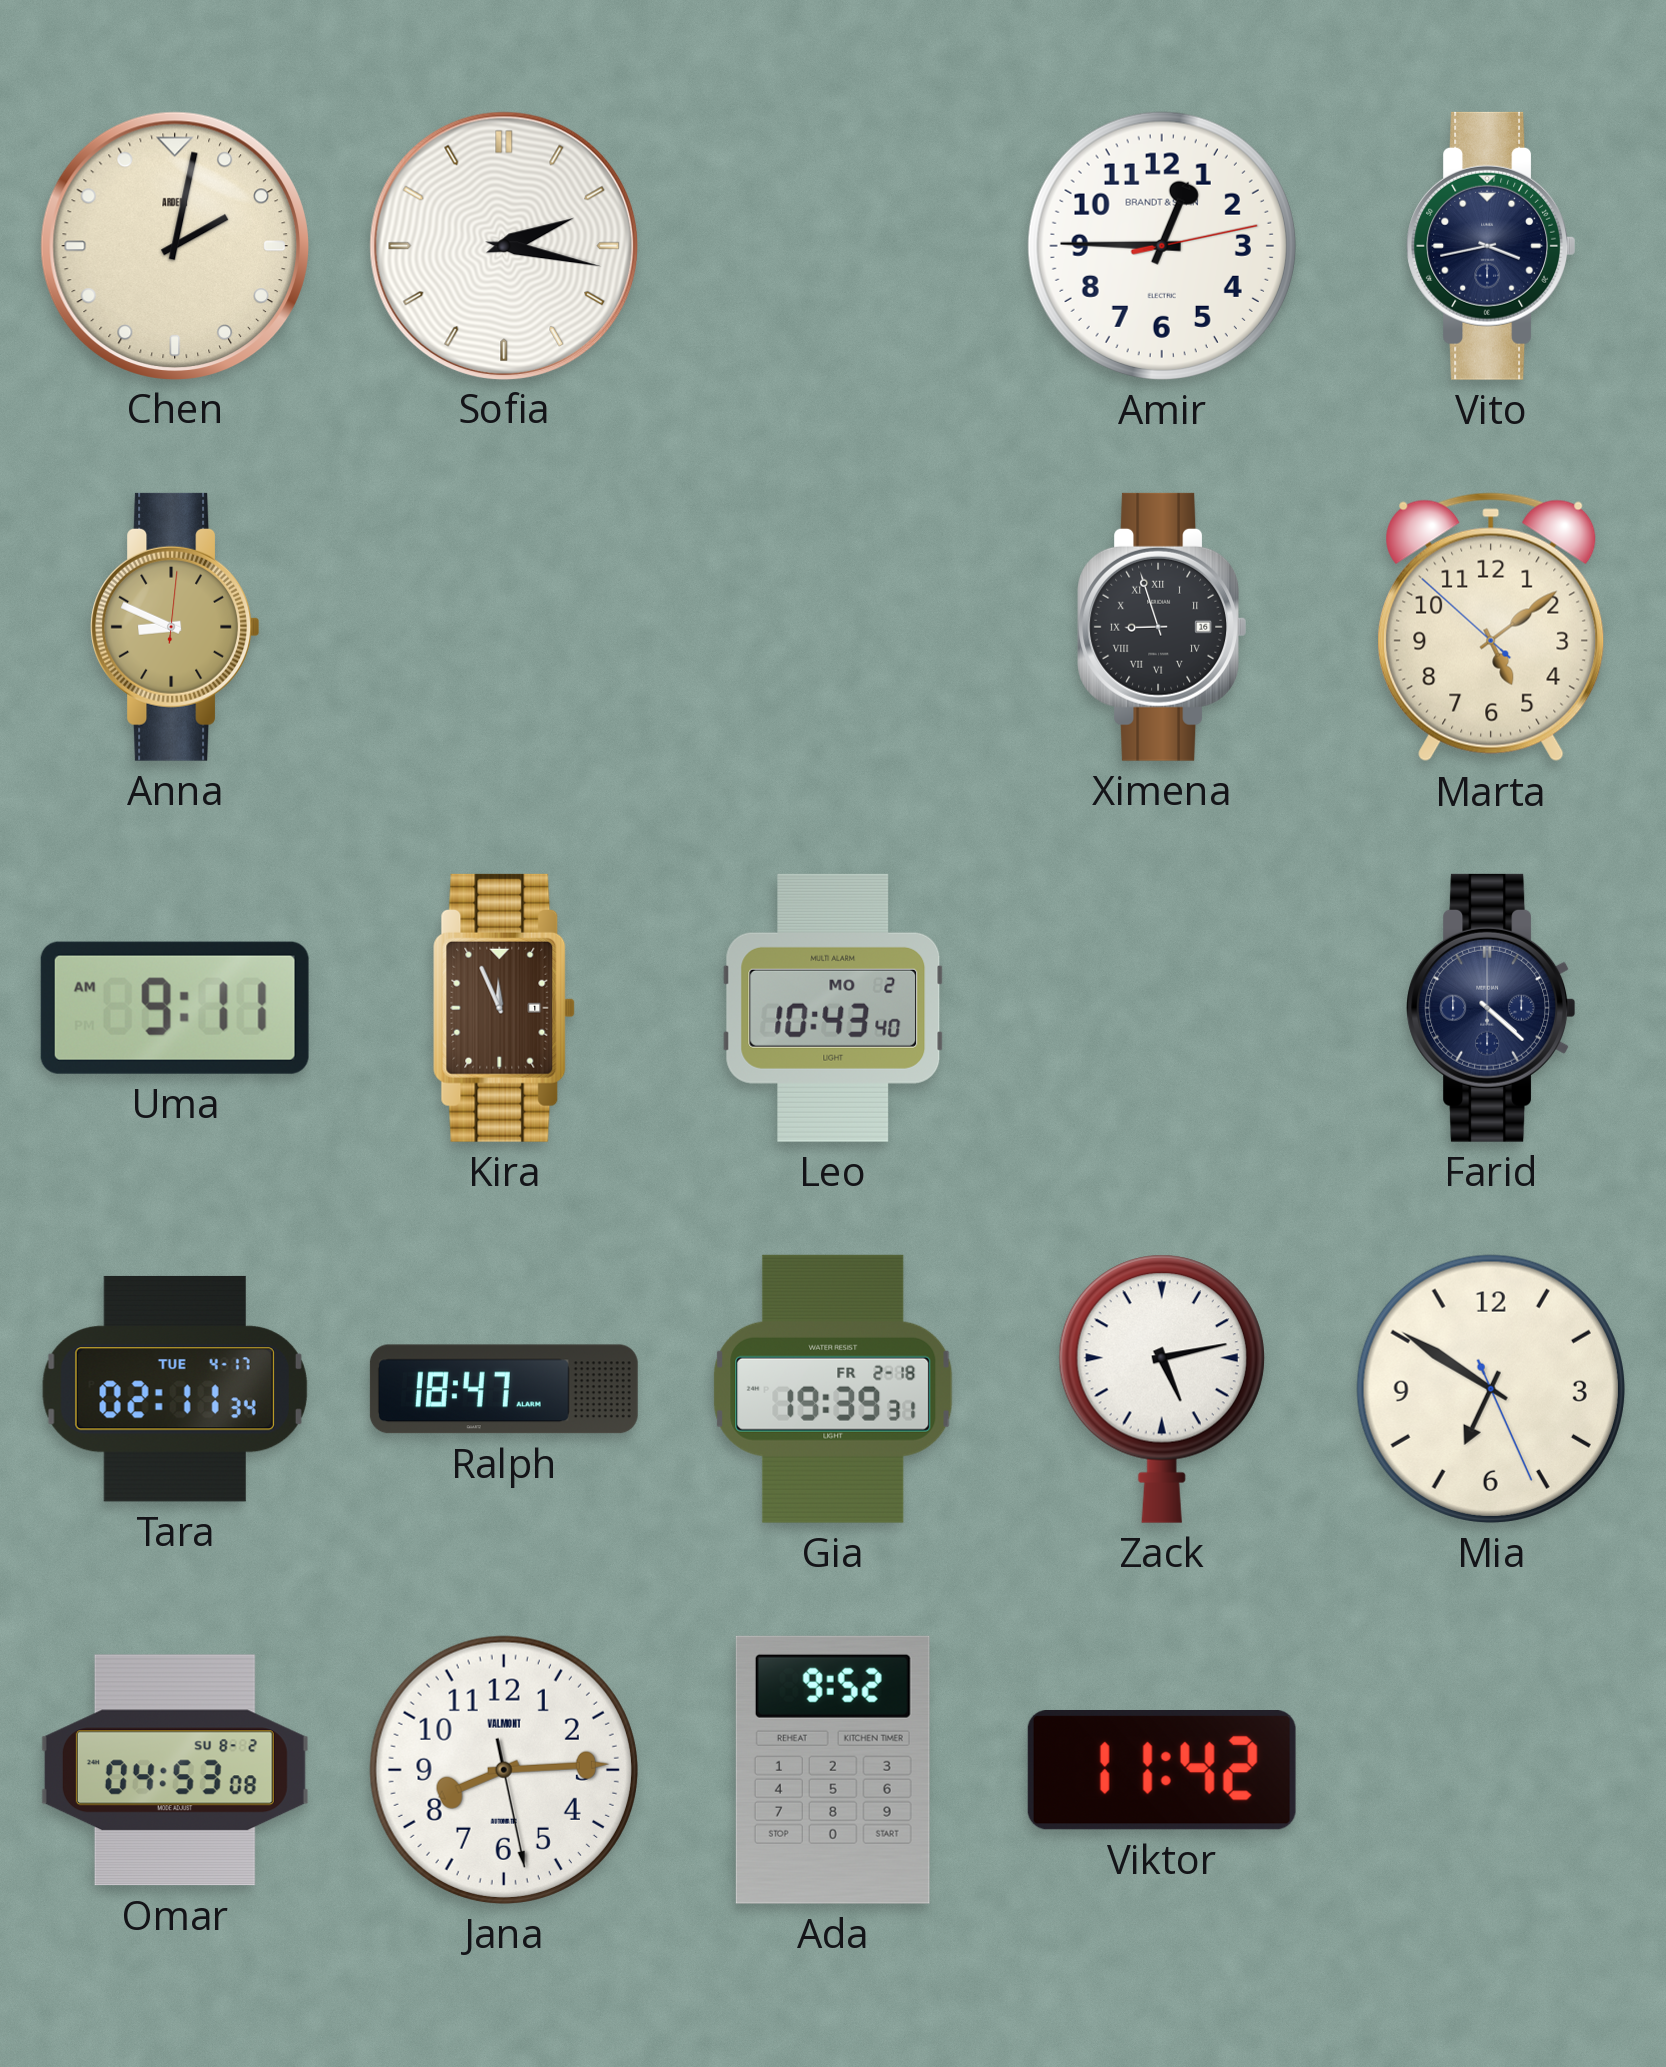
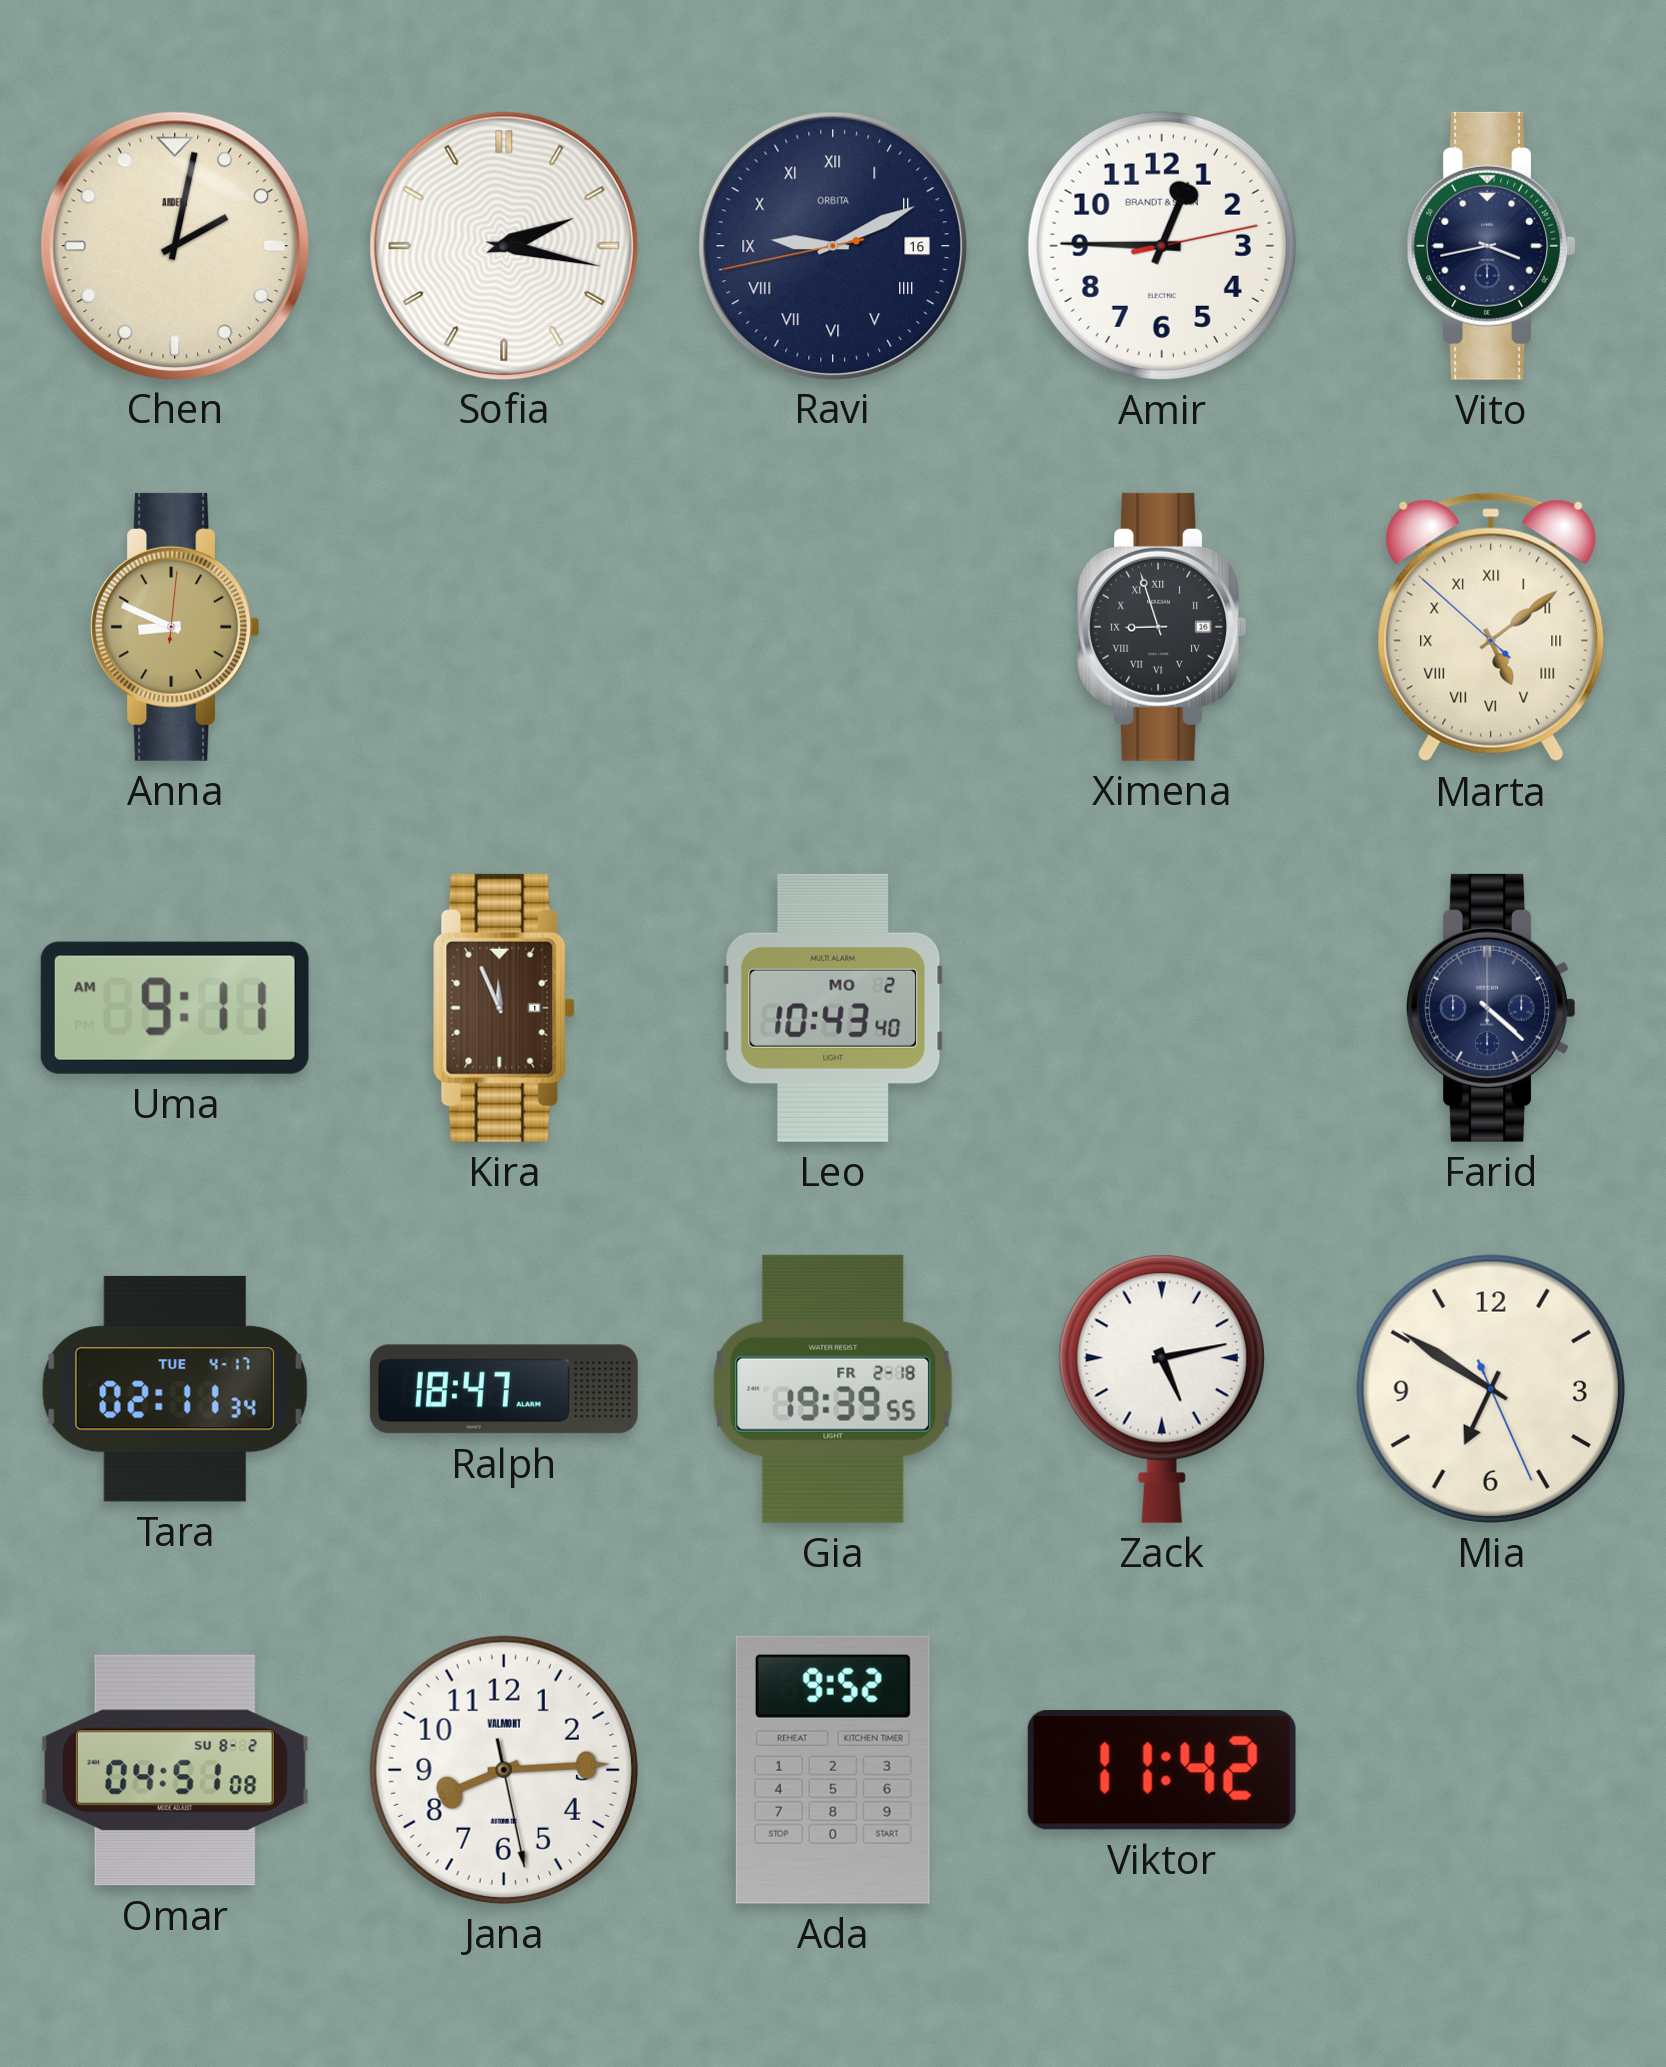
Ravi: none -> 9:10 (832, 245)
Marta numerals: Arabic -> Roman (1491, 627)
Gia: 19:39:31 -> 19:39:55 (833, 1389)
Omar: 04:53 -> 04:51 (175, 1770)
